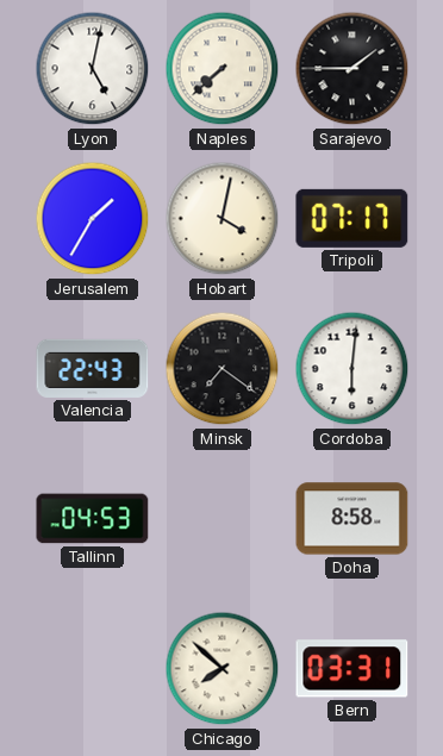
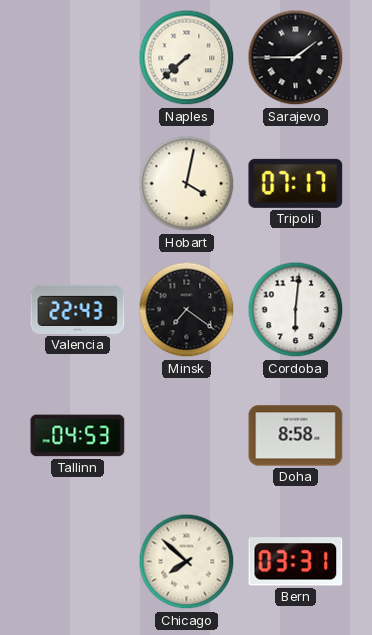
Lyon: 5:02 -> none (93, 69)
Jerusalem: 1:35 -> none (93, 219)
